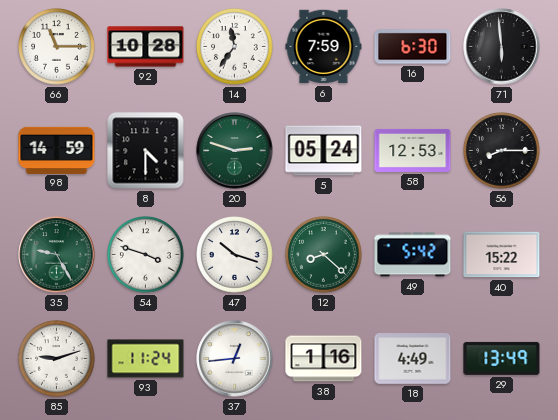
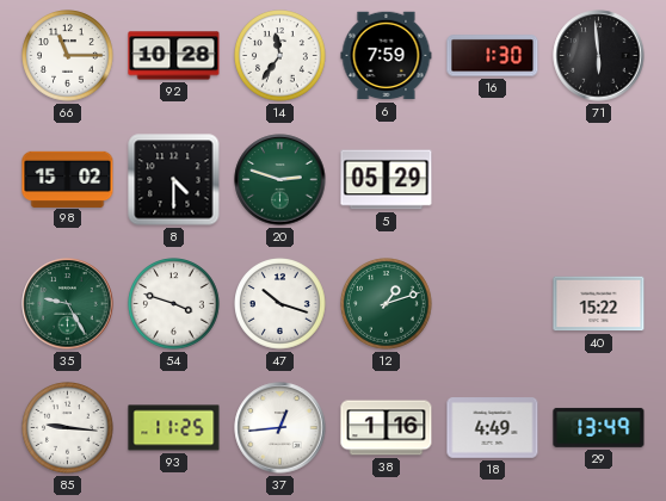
16: 6:30 -> 1:30 (493, 56)
98: 14:59 -> 15:02 (68, 179)
5: 05:24 -> 05:29 (387, 180)
58: 12:53 -> none (413, 150)
56: 8:15 -> none (502, 151)
12: 8:22 -> 1:12 (387, 304)
49: 5:42 -> none (413, 255)
85: 9:12 -> 9:16 (68, 428)
93: 11:24 -> 11:25 (174, 428)
